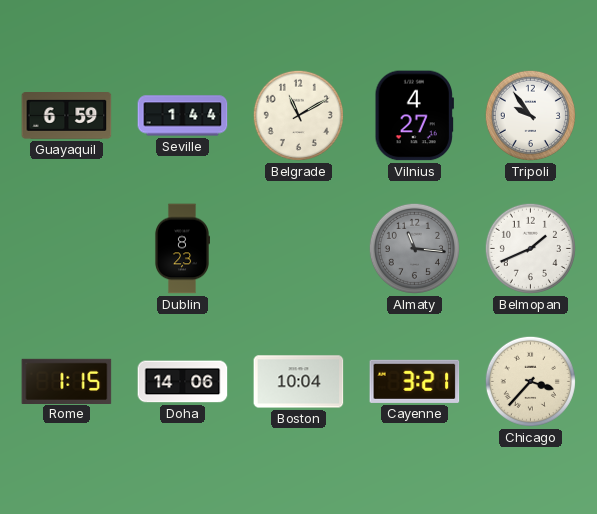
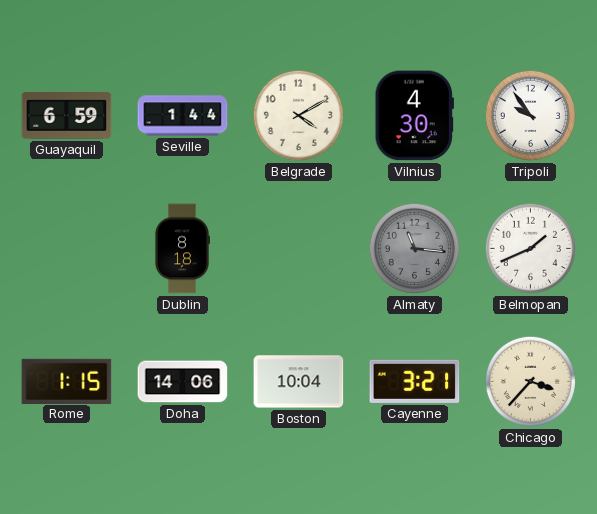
Belgrade: 11:10 -> 4:10 (298, 115)
Vilnius: 4:27 -> 4:30 (414, 116)
Dublin: 8:23 -> 8:18 (181, 249)
